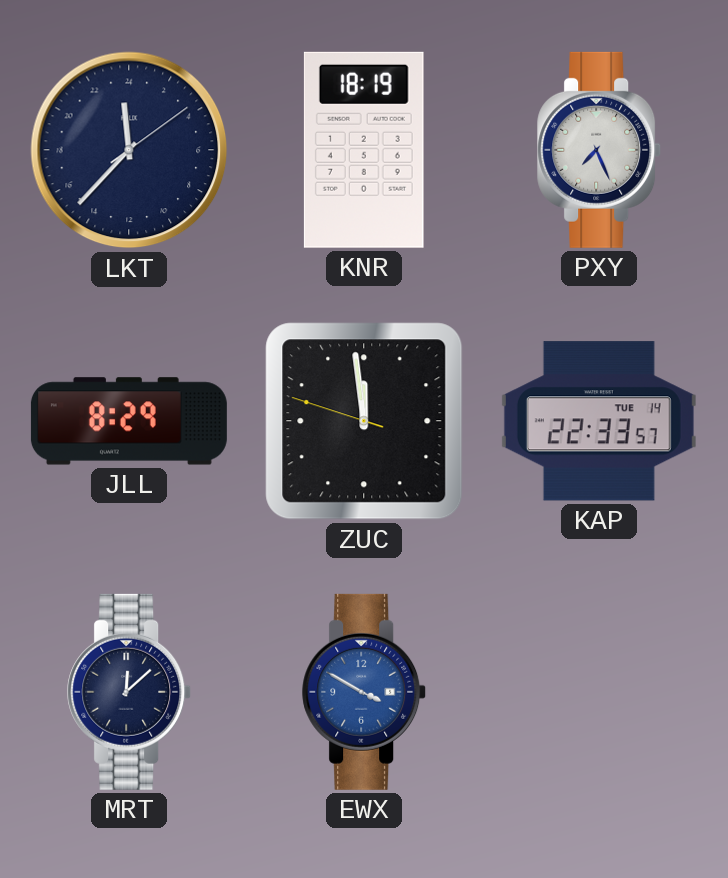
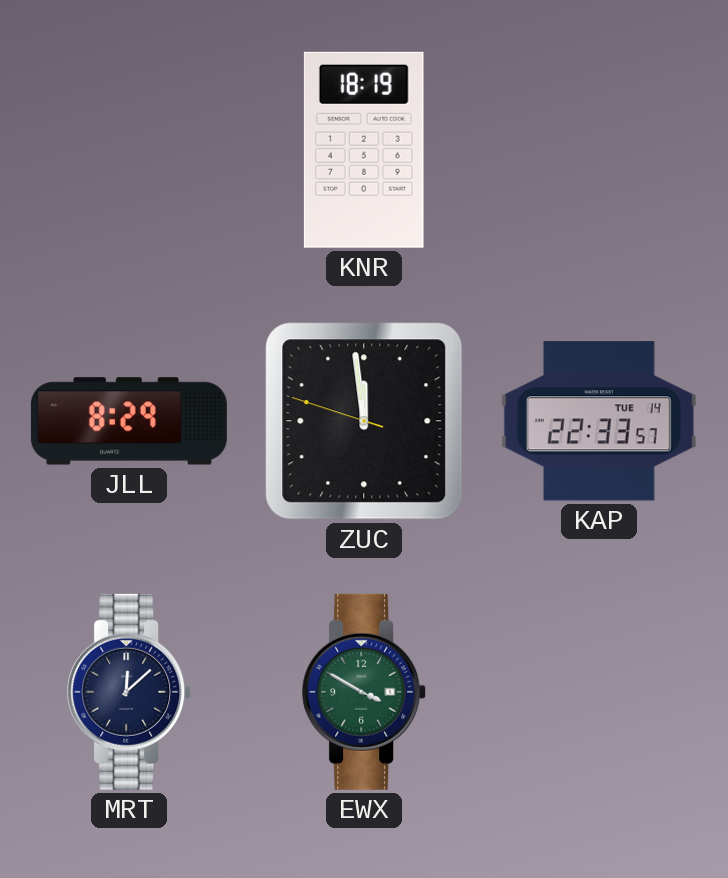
LKT: 23:37 -> none (129, 150)
PXY: 7:26 -> none (600, 150)
EWX dial: blue -> green (365, 692)
